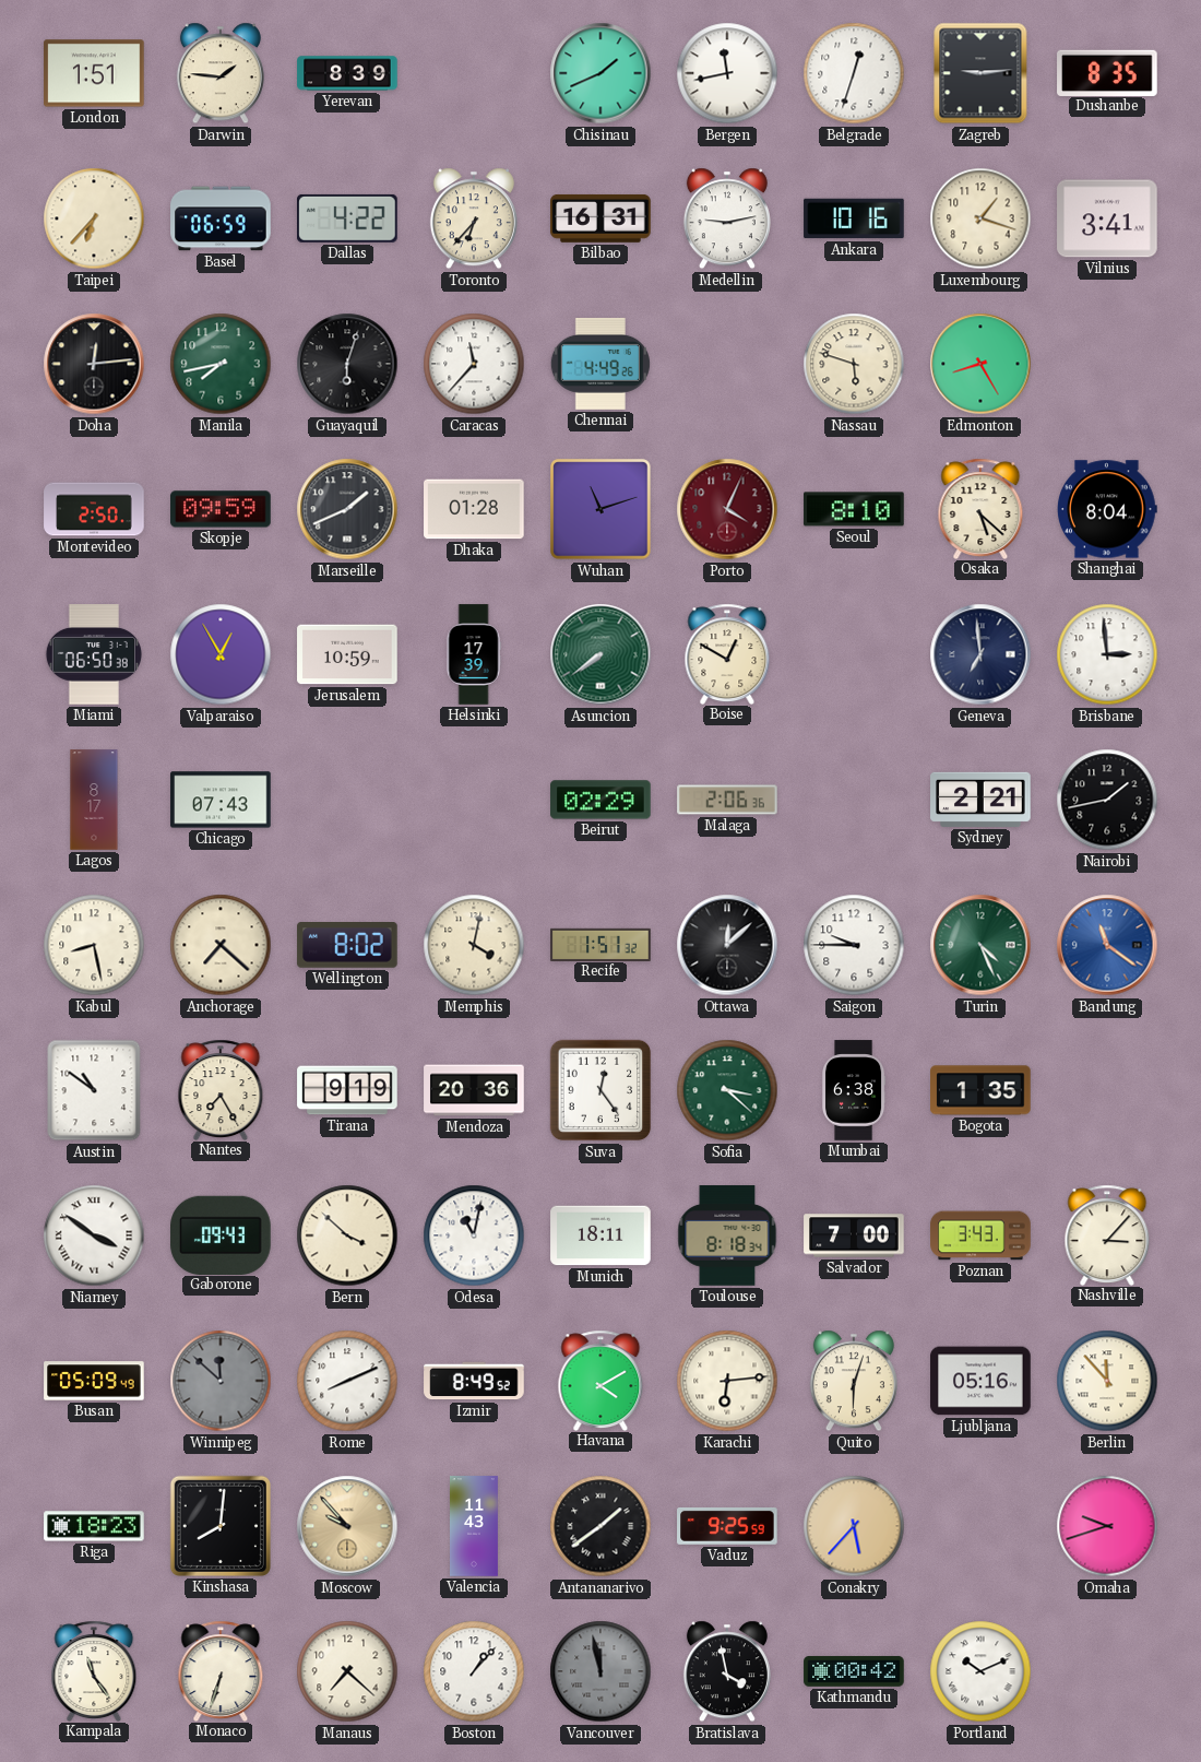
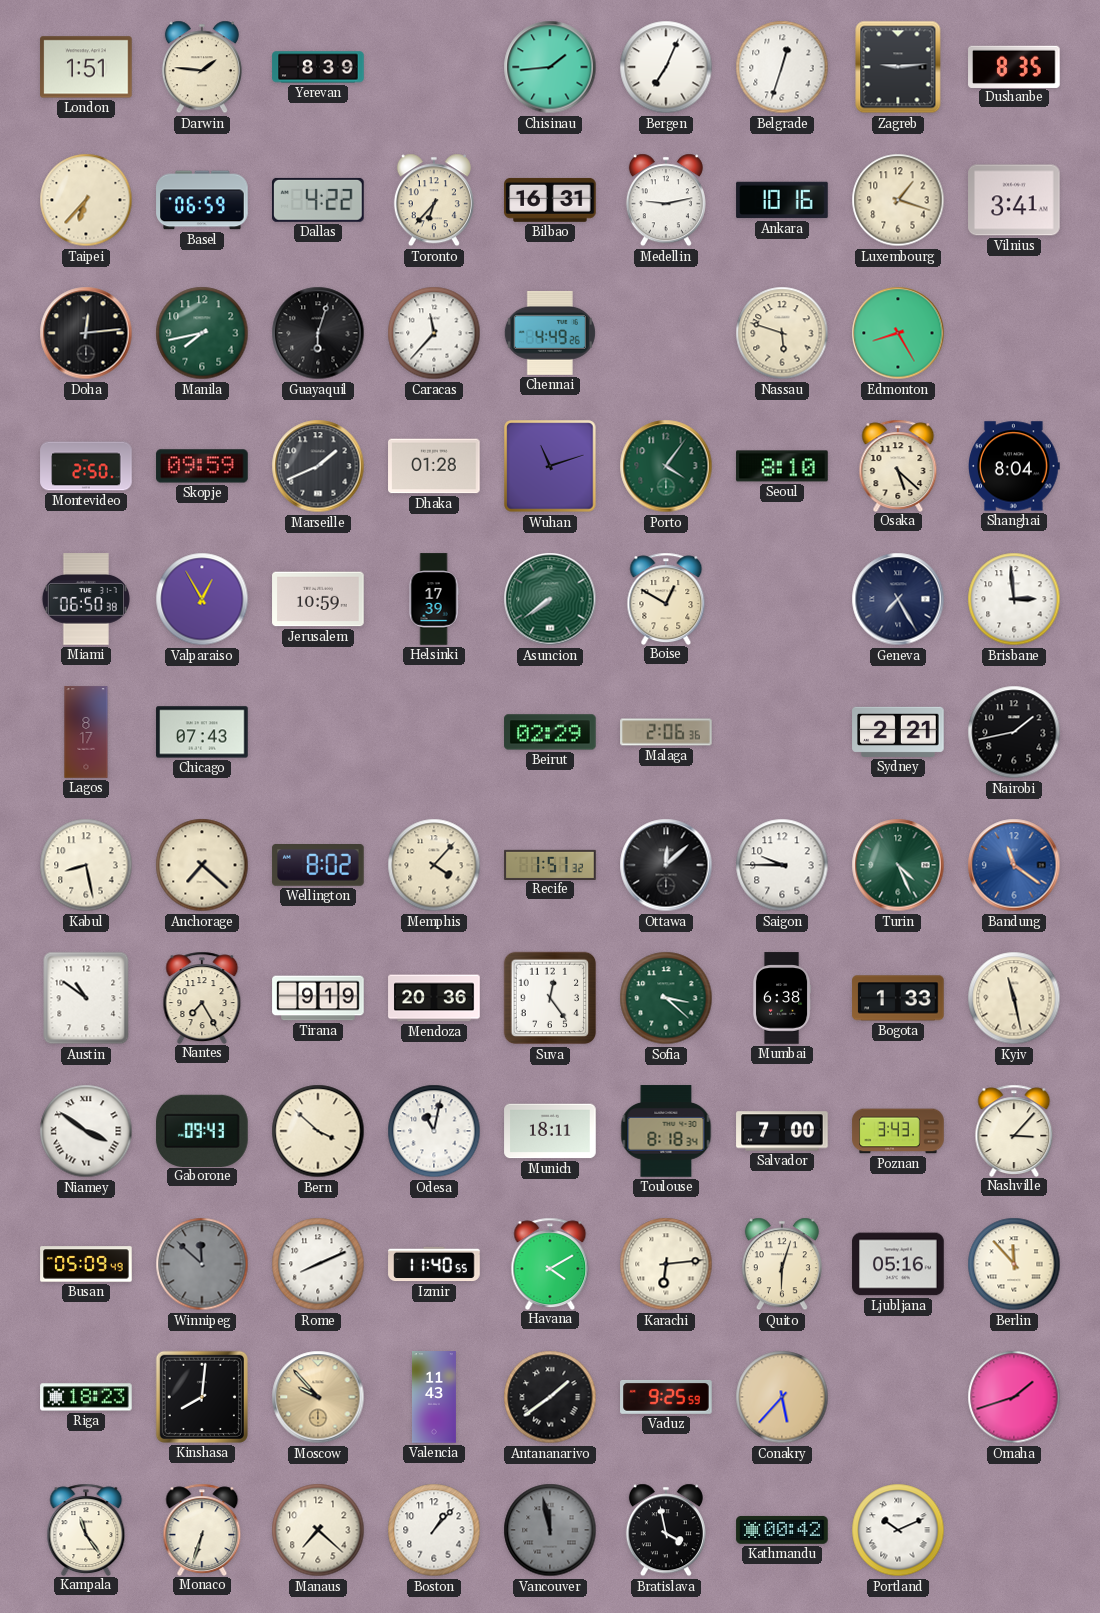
Chisinau: 1:41 -> 1:44 (550, 67)
Bergen: 11:43 -> 7:04 (666, 67)
Porto: 4:04 -> 4:06 (666, 466)
Porto dial: burgundy -> green (666, 466)
Geneva: 6:59 -> 7:25 (898, 599)
Memphis: 4:02 -> 4:07 (434, 865)
Bogota: 1:35 -> 1:33 (898, 998)
Kyiv: none -> 11:28 (1014, 998)
Izmir: 8:49 -> 11:40 (434, 1264)
Omaha: 9:42 -> 1:42 (1014, 1397)
